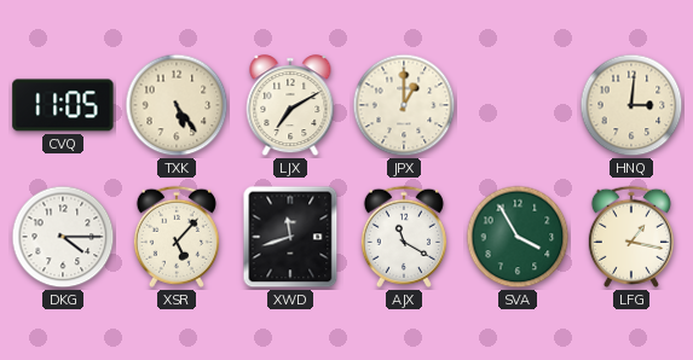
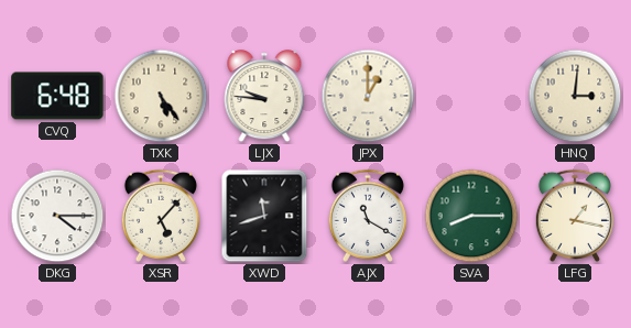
CVQ: 11:05 -> 6:48 (57, 96)
LJX: 7:10 -> 9:46 (264, 97)
SVA: 3:55 -> 8:15 (471, 216)
